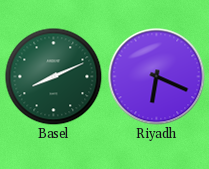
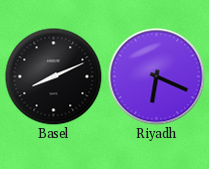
Basel dial: green -> black (53, 76)
